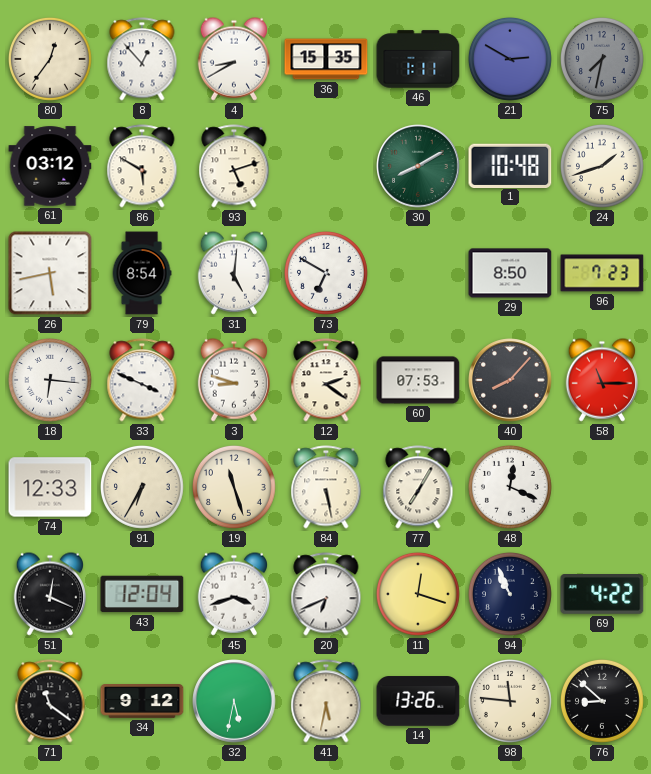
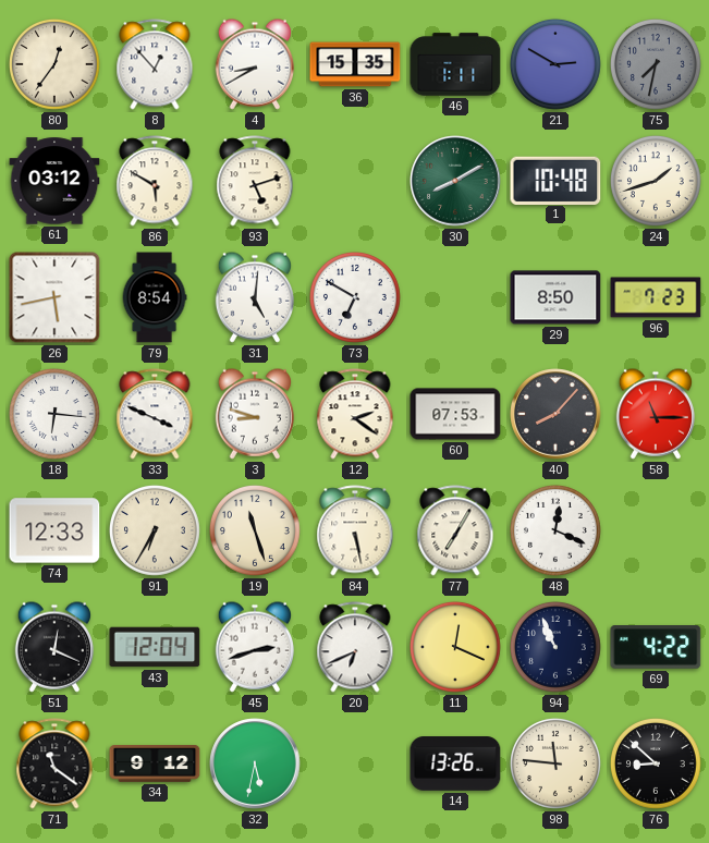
45: 3:42 -> 2:42 (254, 647)
11: 12:18 -> 12:19 (455, 647)
41: 5:32 -> none (326, 701)
